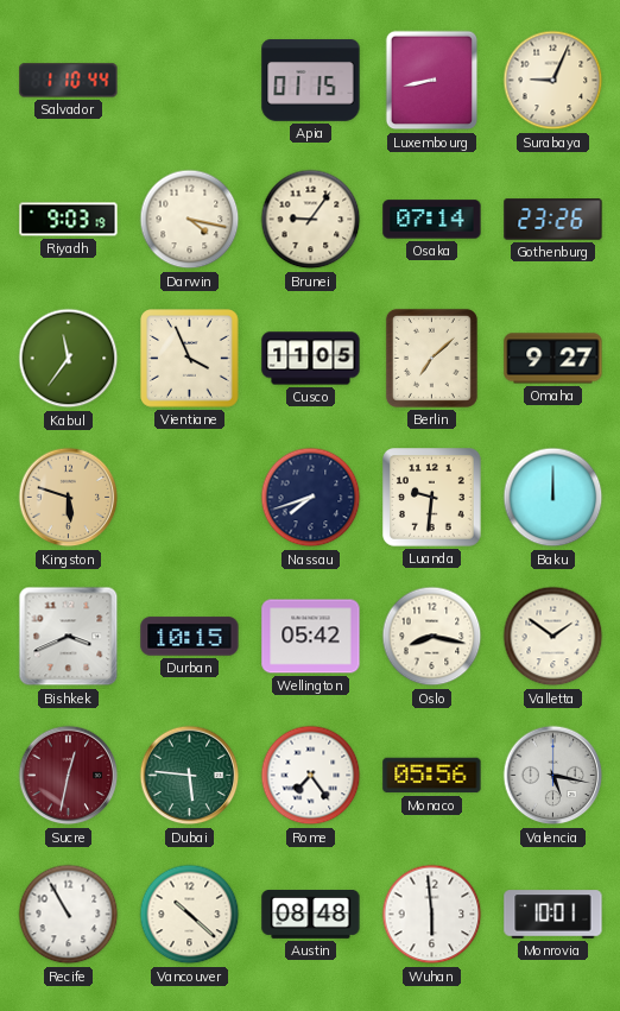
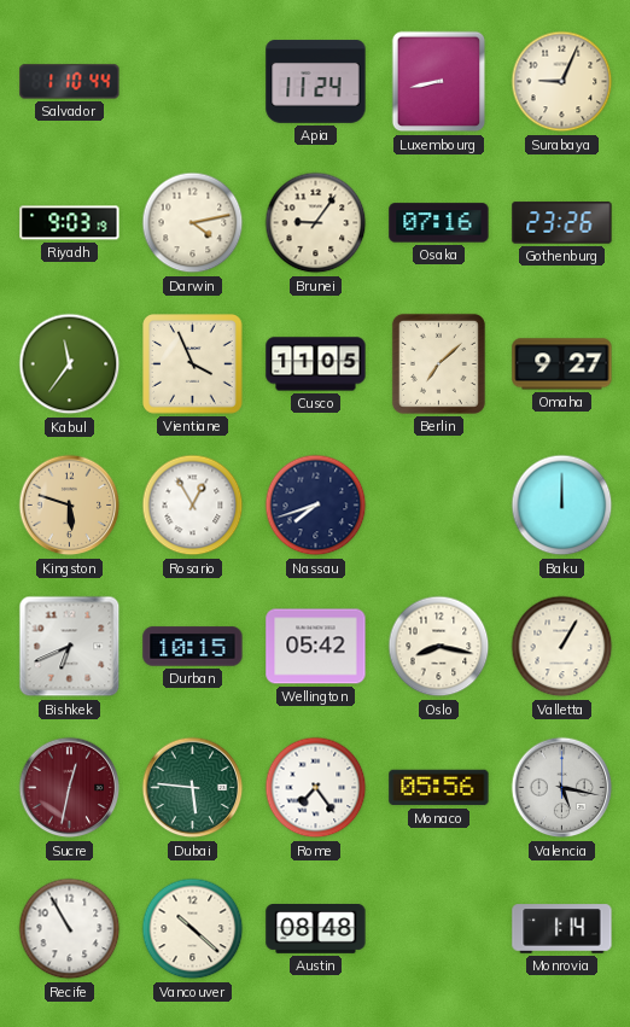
Apia: 01:15 -> 11:24 (316, 82)
Darwin: 4:17 -> 4:13 (193, 223)
Osaka: 07:14 -> 07:16 (439, 223)
Rosario: none -> 12:55 (193, 506)
Luanda: 9:31 -> none (432, 498)
Bishkek: 3:41 -> 6:41 (70, 647)
Valletta: 1:51 -> 1:05 (562, 647)
Wuhan: 5:59 -> none (432, 915)
Monrovia: 10:01 -> 1:14 (562, 929)
